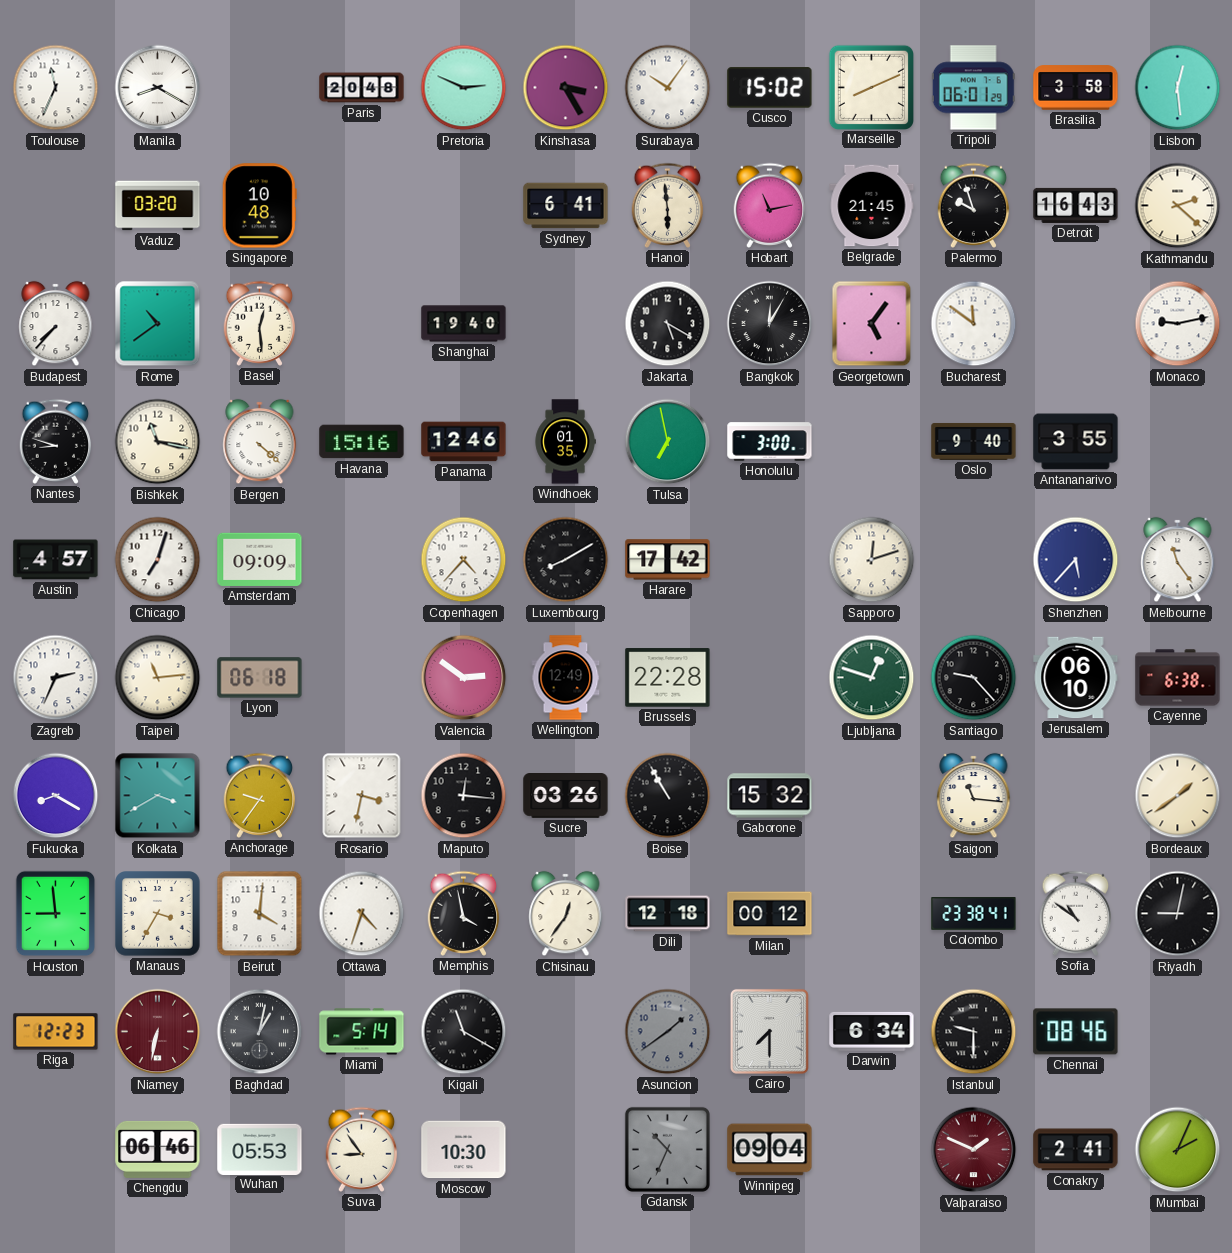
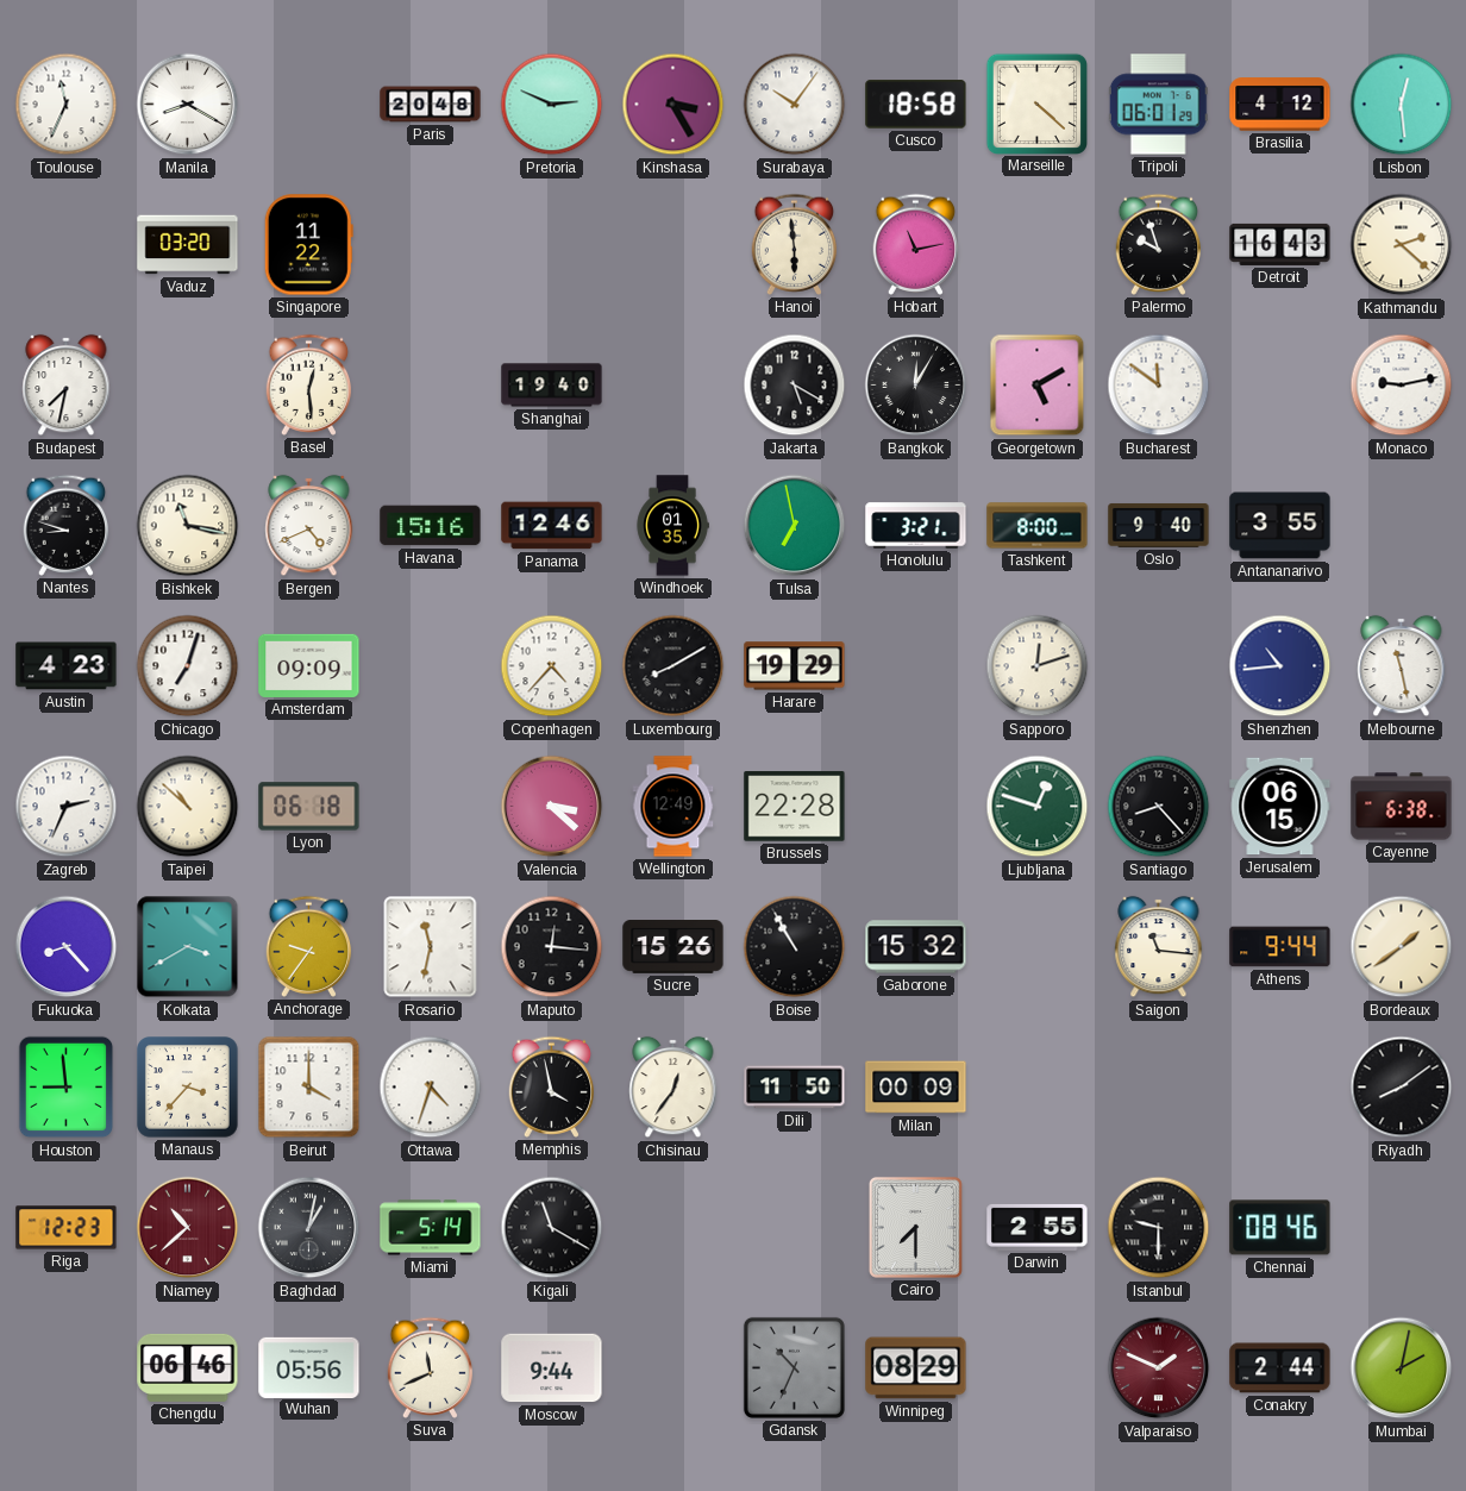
Cusco: 15:02 -> 18:58 (916, 105)
Marseille: 8:11 -> 4:22 (1036, 104)
Brasilia: 3:58 -> 4:12 (1280, 105)
Singapore: 10:48 -> 11:22 (308, 245)
Sydney: 6:41 -> none (566, 206)
Belgrade: 21:45 -> none (872, 206)
Budapest: 7:37 -> 7:32 (67, 386)
Rome: 10:39 -> none (158, 324)
Georgetown: 5:06 -> 5:10 (1038, 386)
Bergen: 4:22 -> 4:41 (309, 526)
Honolulu: 3:00 -> 3:21 (916, 526)
Tashkent: none -> 8:00 (1038, 526)
Austin: 4:57 -> 4:23 (67, 666)
Harare: 17:42 -> 19:29 (795, 666)
Shenzhen: 5:37 -> 10:44 (1280, 666)
Melbourne: 11:24 -> 11:28 (1402, 666)
Taipei: 11:14 -> 10:52 (188, 807)
Valencia: 2:51 -> 3:22 (552, 807)
Santiago: 9:23 -> 8:23 (1159, 807)
Jerusalem: 06:10 -> 06:15 (1280, 807)
Fukuoka: 8:20 -> 8:23 (67, 947)
Rosario: 3:32 -> 11:32 (431, 947)
Sucre: 03:26 -> 15:26 (674, 947)
Athens: none -> 9:44 (1280, 947)
Manaus: 3:35 -> 3:37 (188, 1088)
Beirut: 4:01 -> 4:00 (309, 1088)
Dili: 12:18 -> 11:50 (795, 1088)
Milan: 00:12 -> 00:09 (916, 1088)
Colombo: 23:38 -> none (974, 914)
Sofia: 10:51 -> none (1076, 913)
Riyadh: 9:02 -> 8:09 (1402, 1088)
Niamey: 6:32 -> 10:38 (188, 1228)
Asuncion: 1:39 -> none (668, 1032)
Darwin: 6:34 -> 2:55 (1038, 1227)
Wuhan: 05:53 -> 05:56 (309, 1367)
Suva: 8:54 -> 11:41 (431, 1367)
Moscow: 10:30 -> 9:44 (552, 1368)
Winnipeg: 09:04 -> 08:29 (916, 1368)
Conakry: 2:41 -> 2:44 (1280, 1368)
Mumbai: 2:04 -> 2:02 (1402, 1368)
